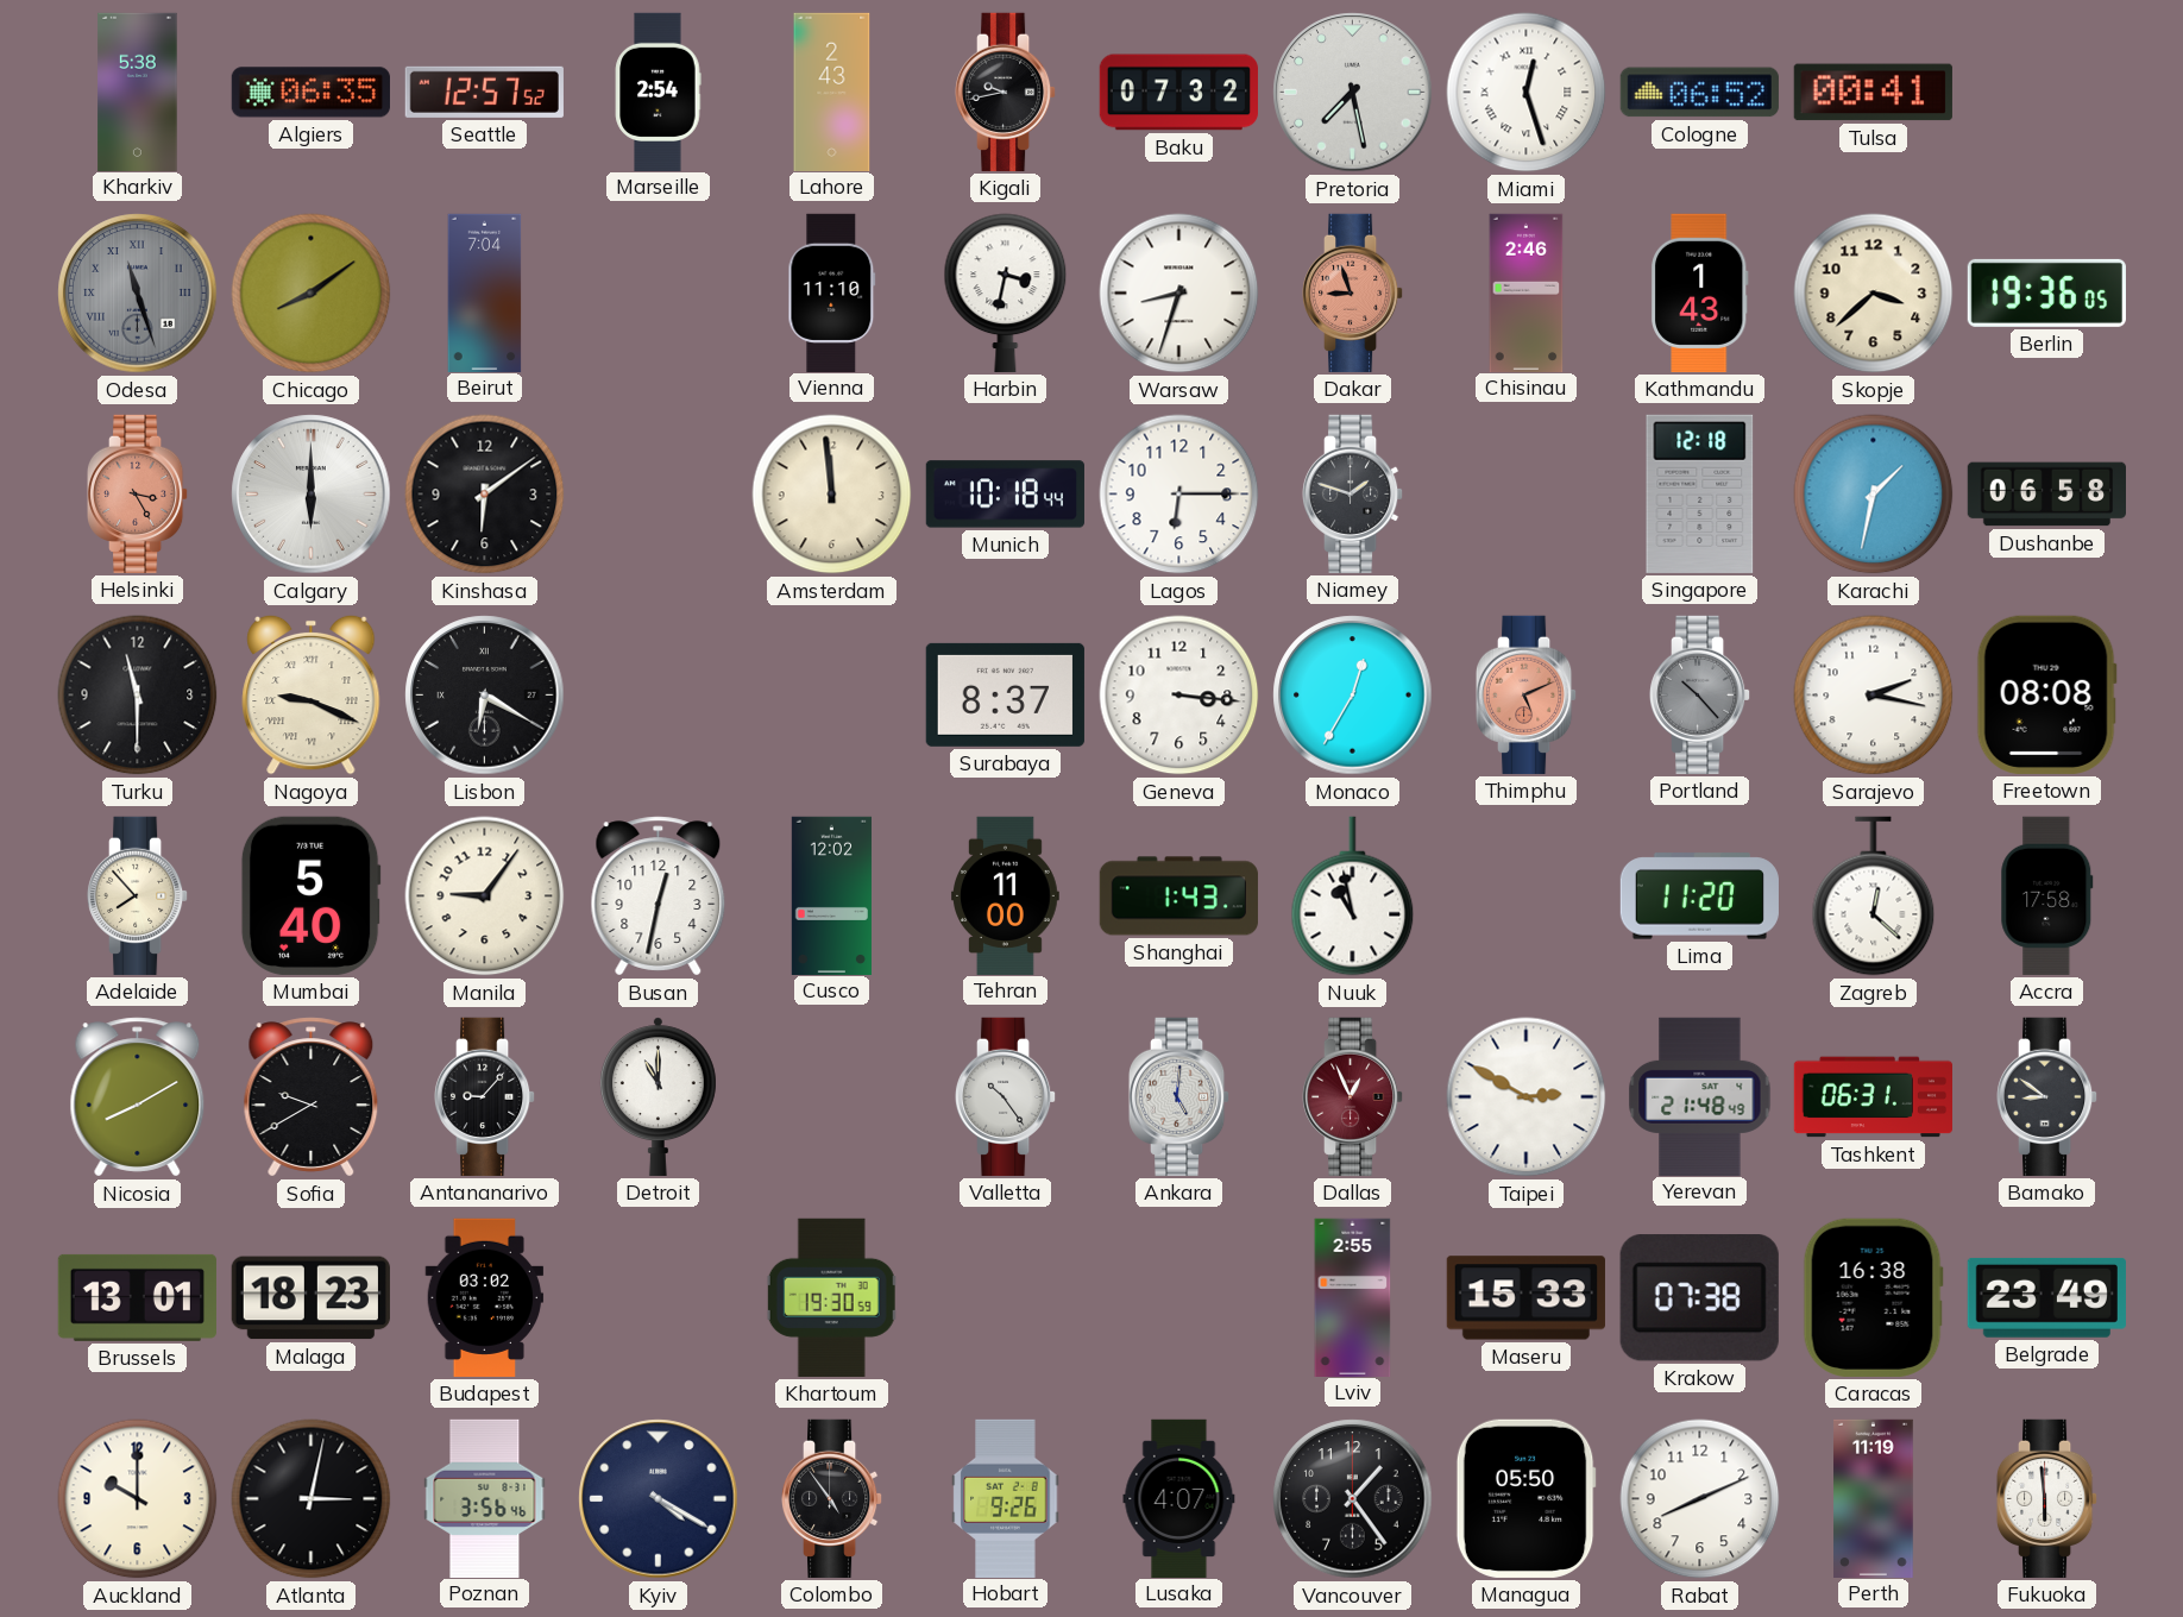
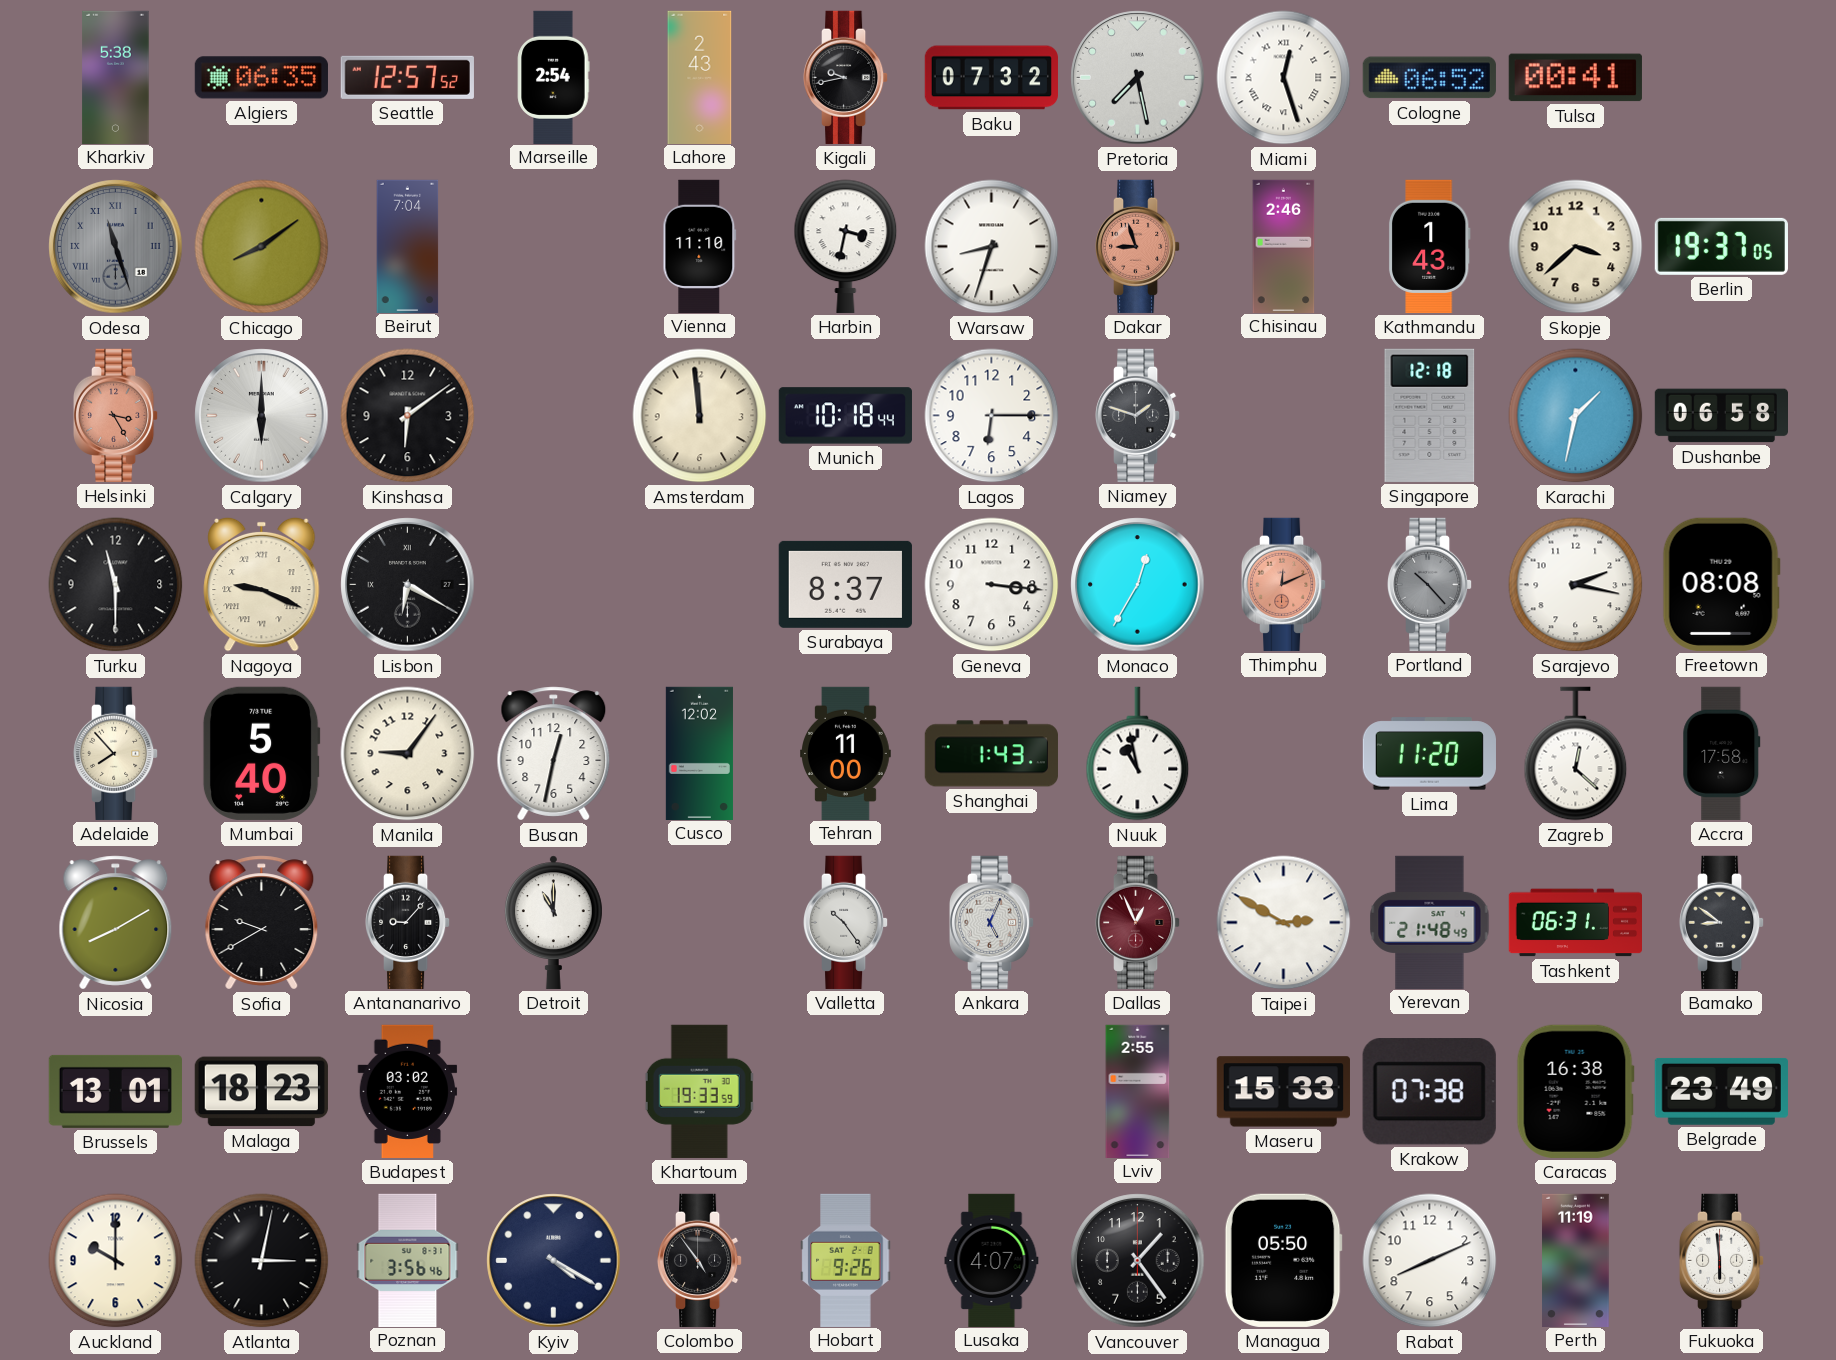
Berlin: 19:36 -> 19:37 (1721, 246)
Thimphu: 5:11 -> 12:11 (1284, 584)
Ankara: 5:01 -> 5:04 (992, 922)
Khartoum: 19:30 -> 19:33 (700, 1091)
